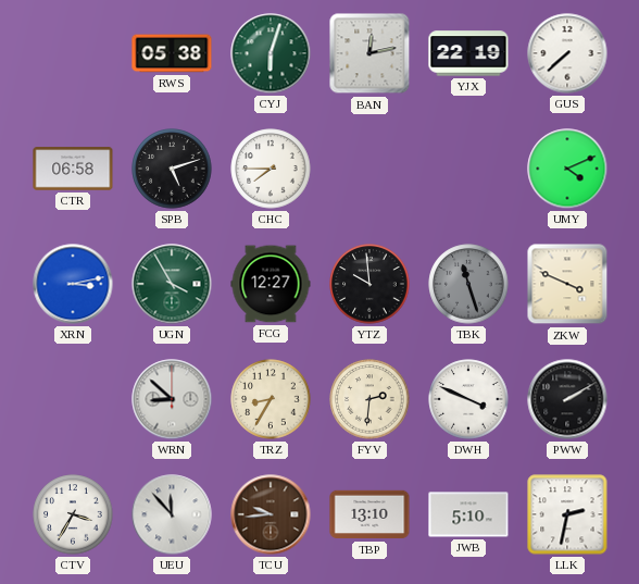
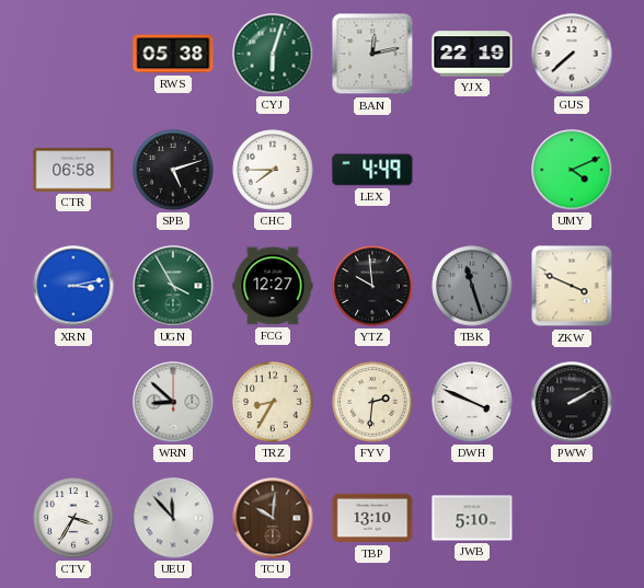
LEX: none -> 4:49 (372, 170)
TCU: 9:44 -> 10:01 (273, 518)
LLK: 2:32 -> none (567, 514)
